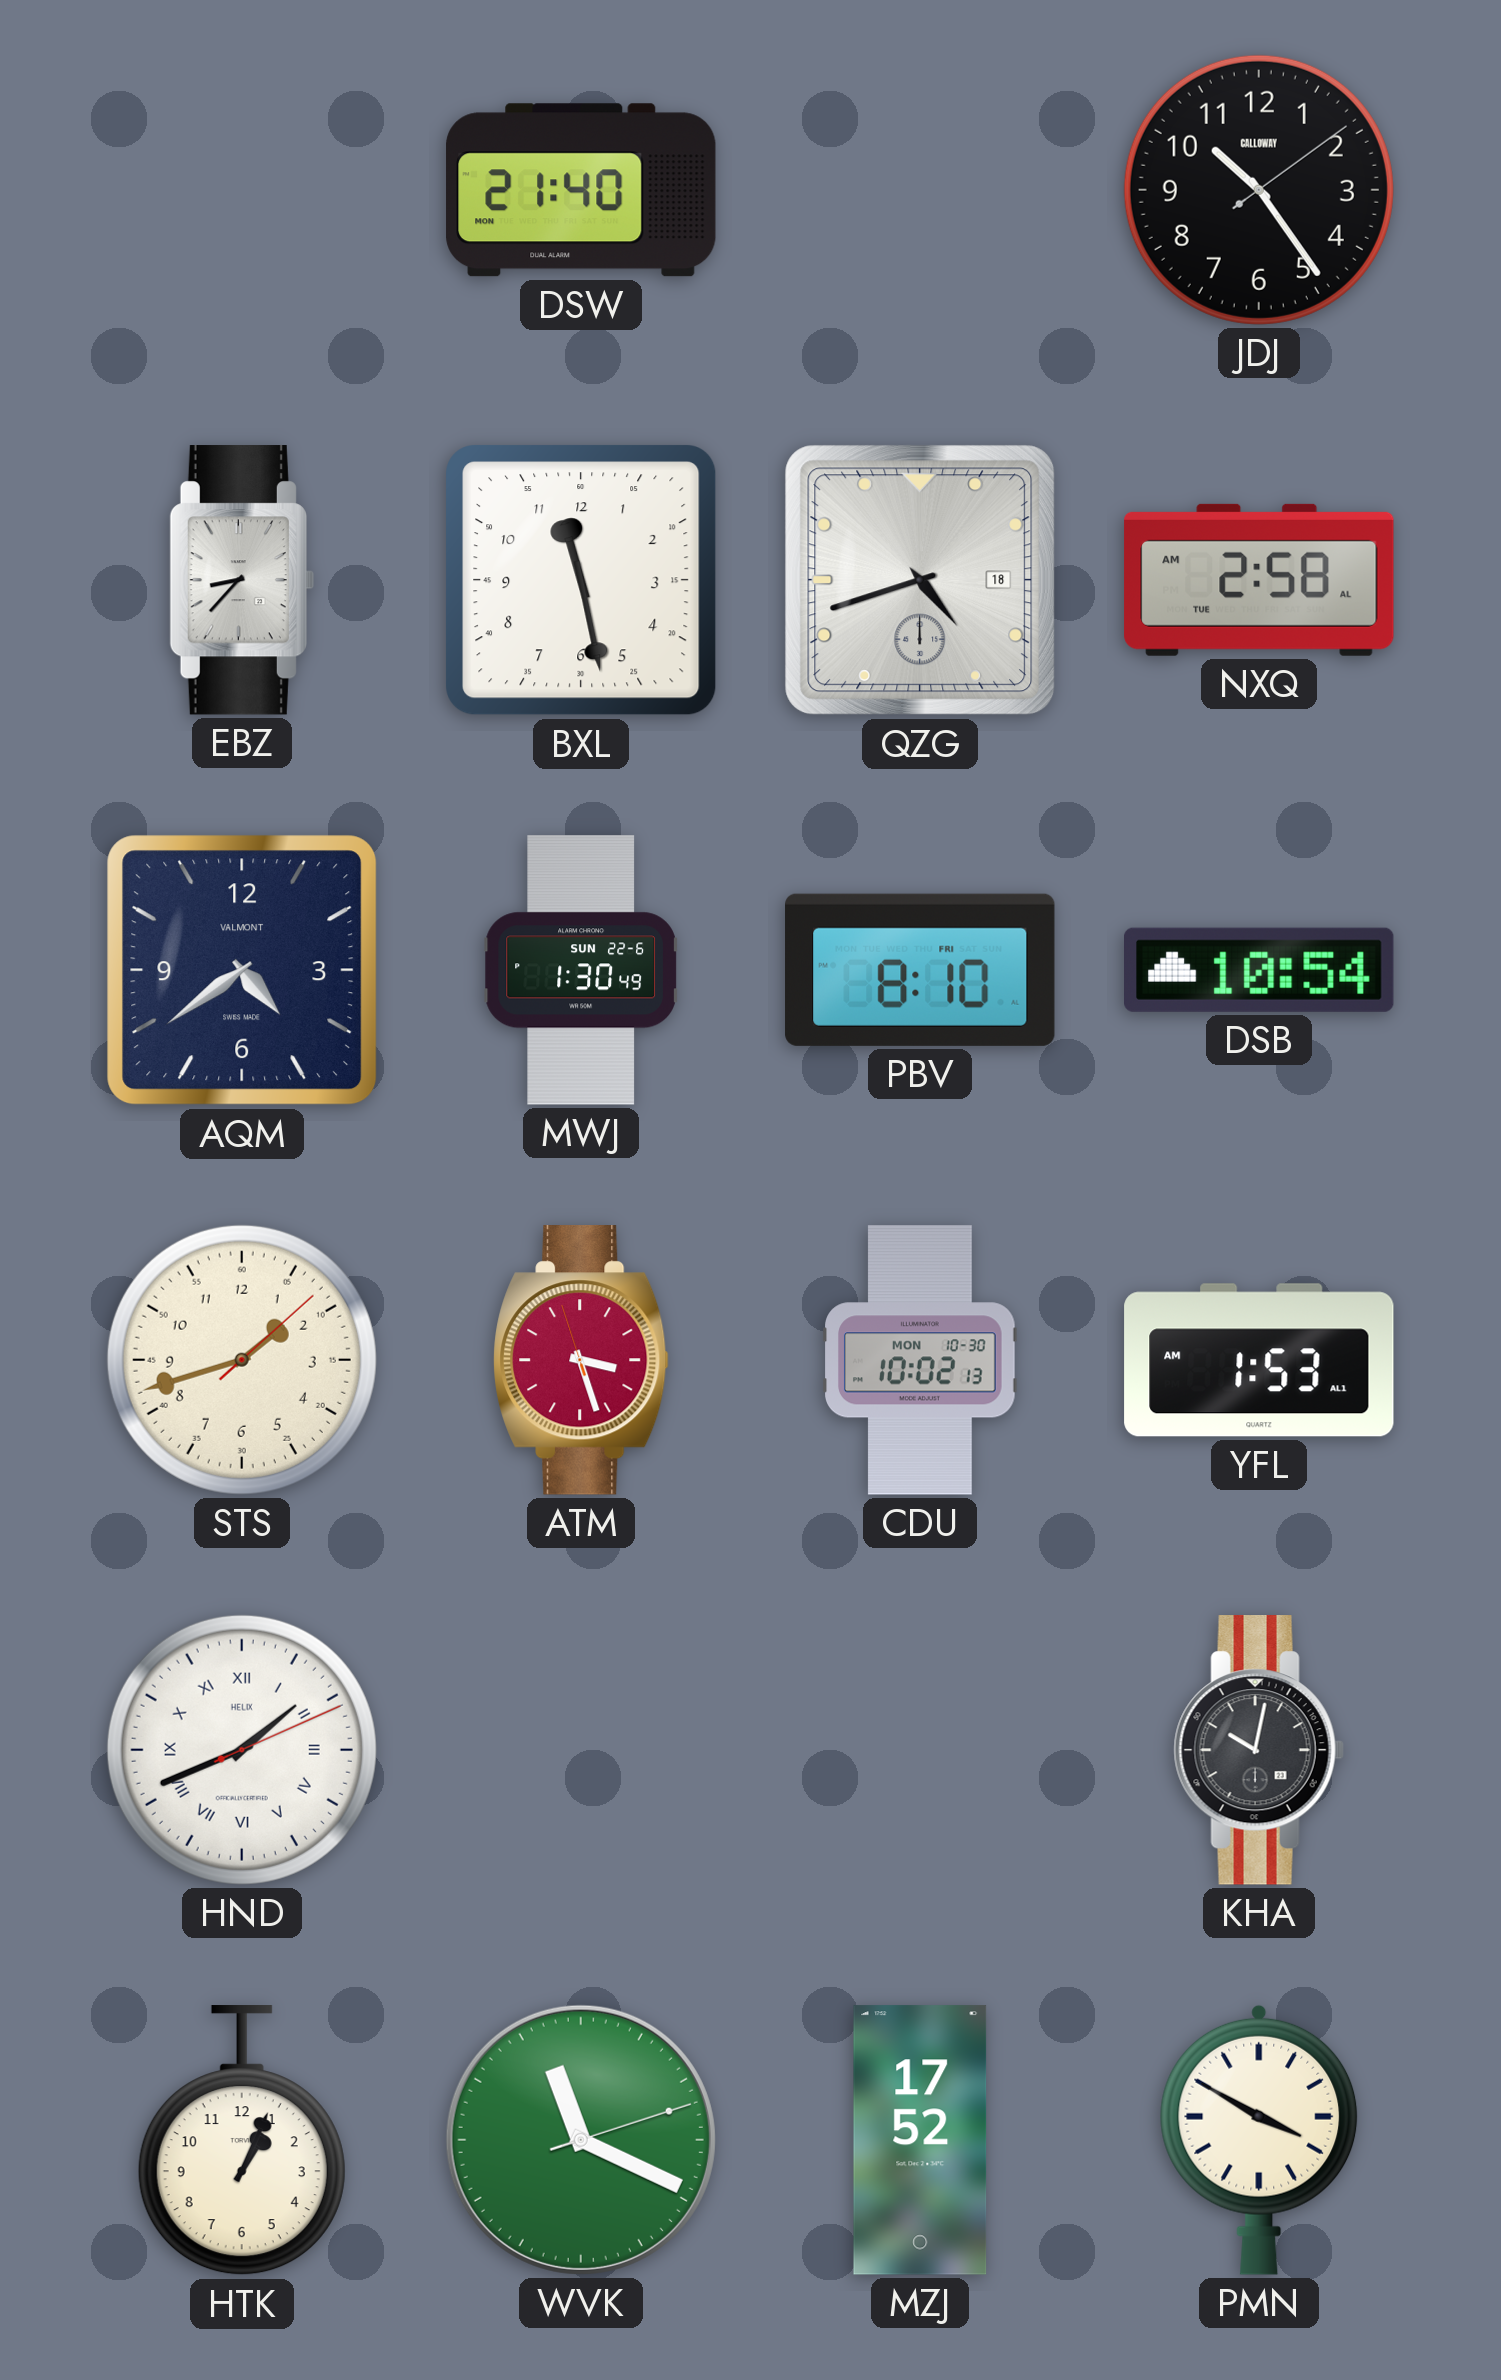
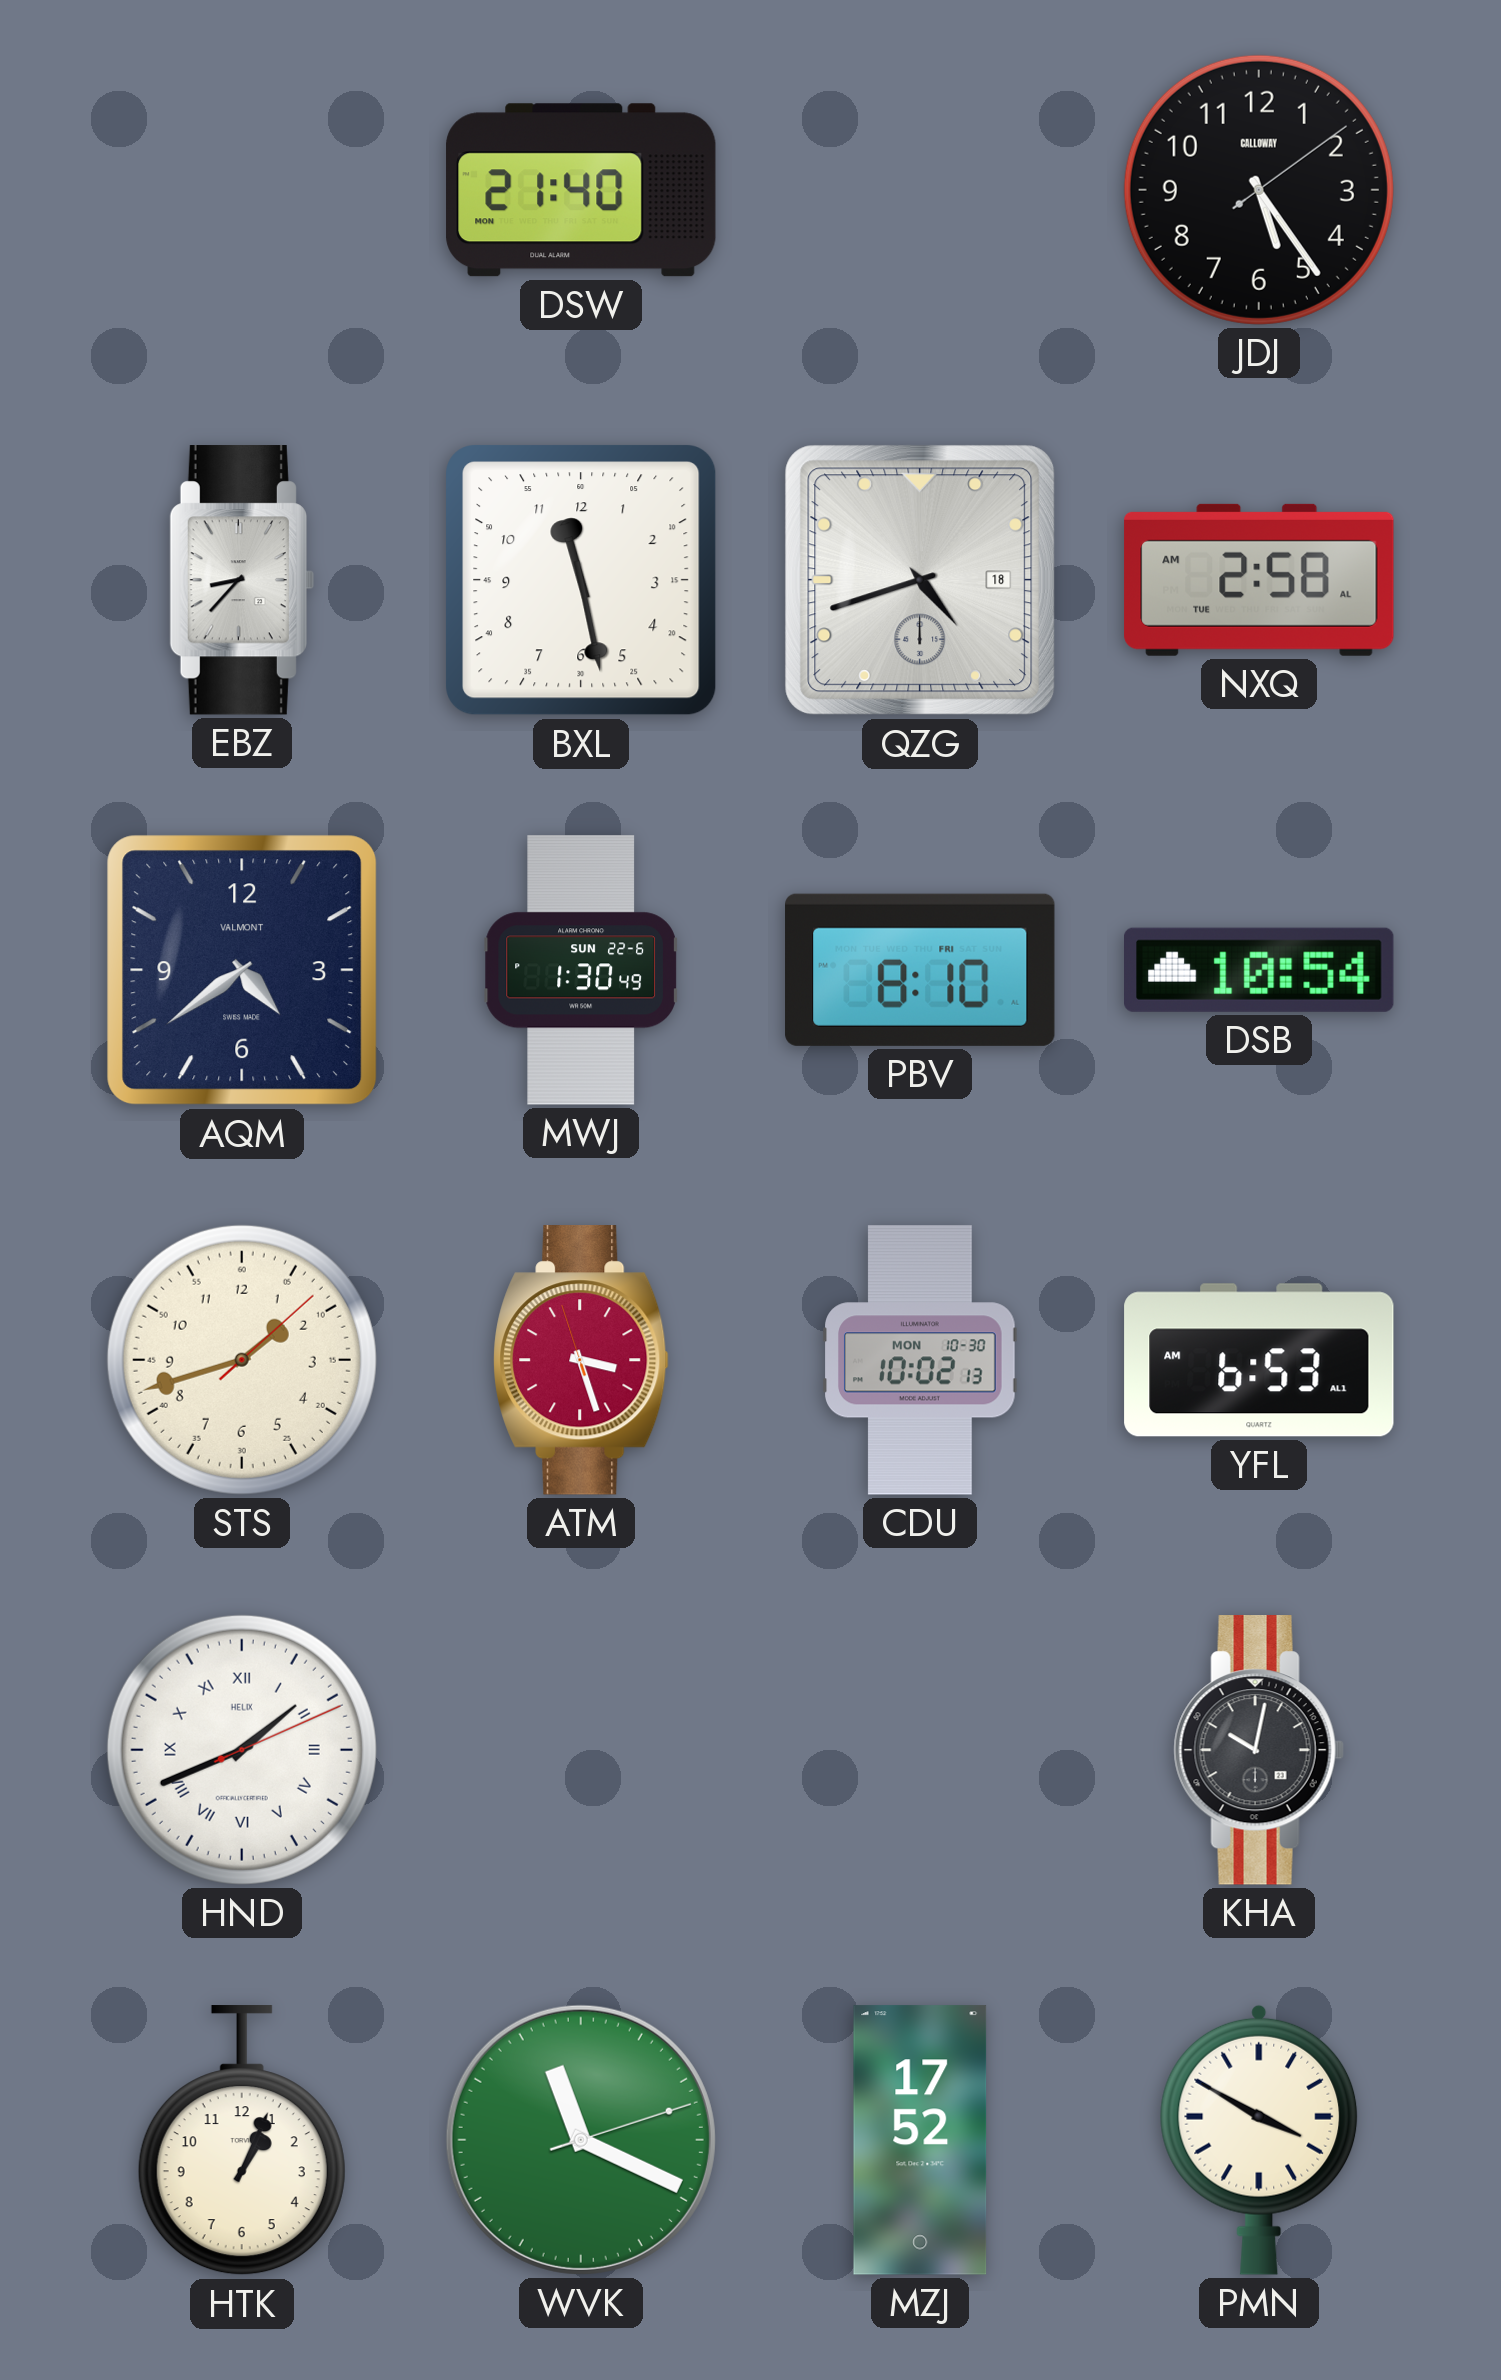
JDJ: 10:24 -> 5:24 (1259, 190)
YFL: 1:53 -> 6:53 (1259, 1360)
